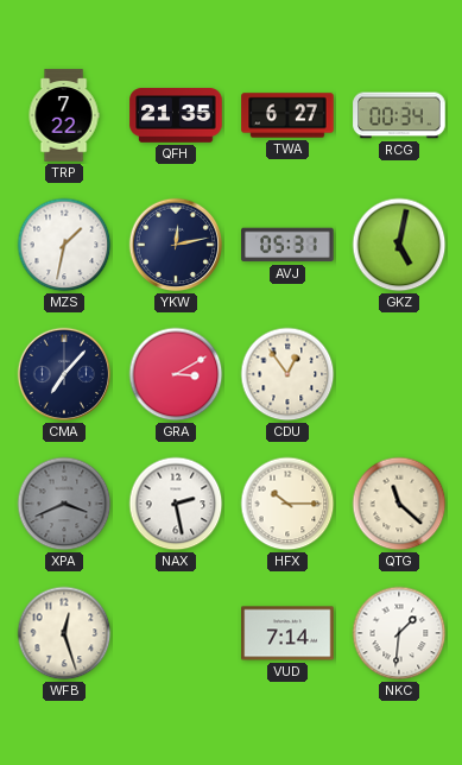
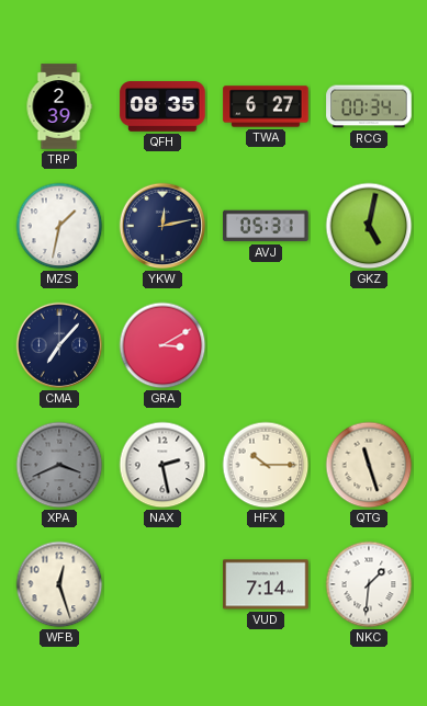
TRP: 7:22 -> 2:39 (59, 106)
QFH: 21:35 -> 08:35 (162, 106)
CDU: 12:54 -> none (287, 374)
QTG: 11:22 -> 11:27 (369, 465)
